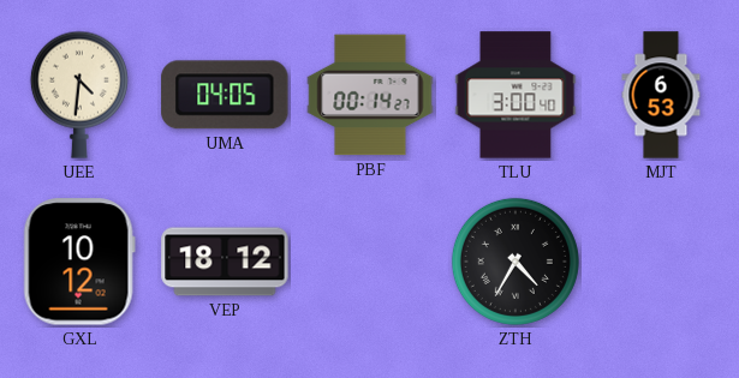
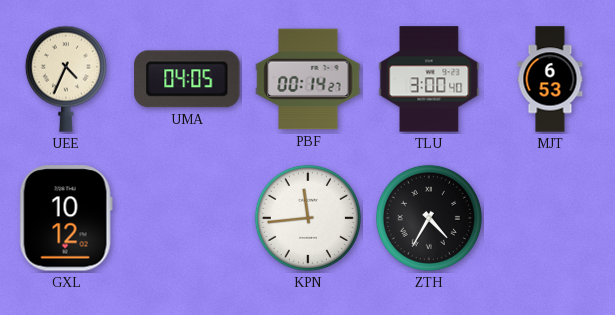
UEE: 4:31 -> 4:34 (66, 79)
VEP: 18:12 -> none (225, 262)
KPN: none -> 11:44 (308, 218)
